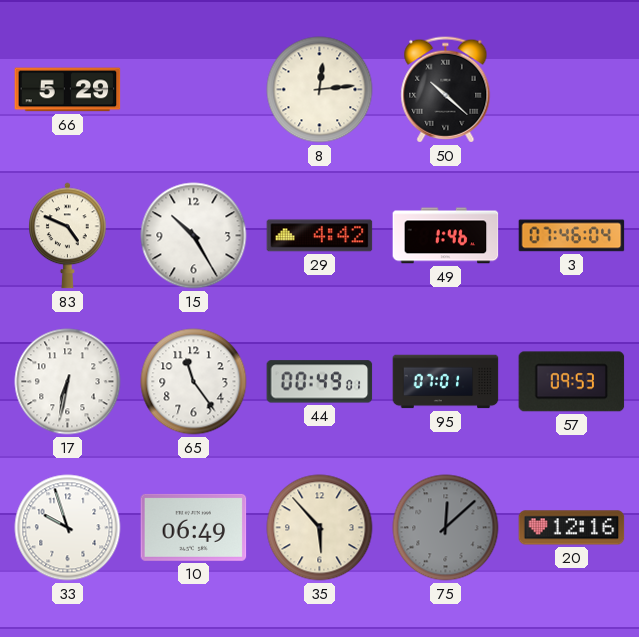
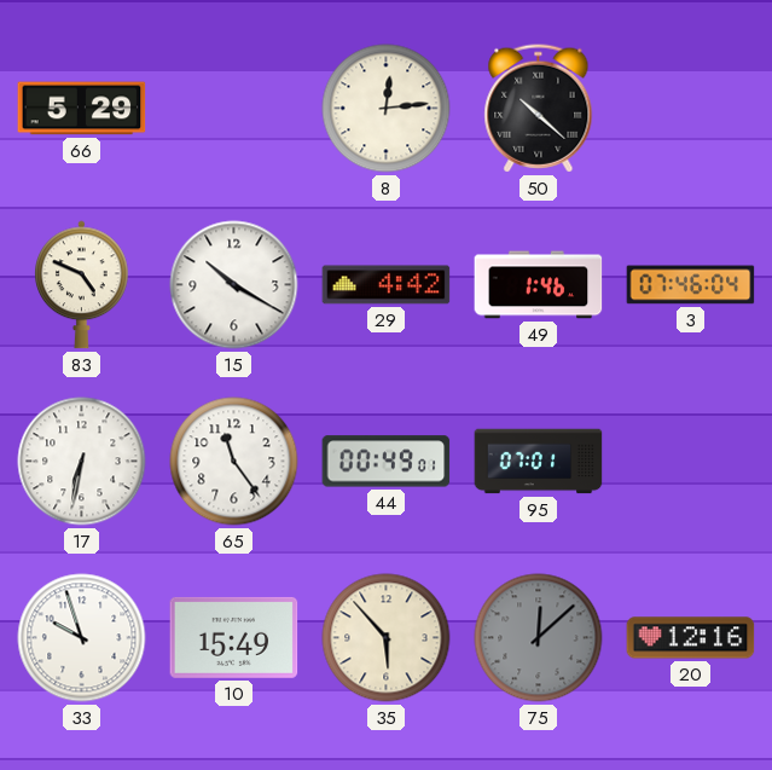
15: 10:25 -> 10:20 (234, 285)
57: 09:53 -> none (572, 382)
10: 06:49 -> 15:49 (234, 637)
